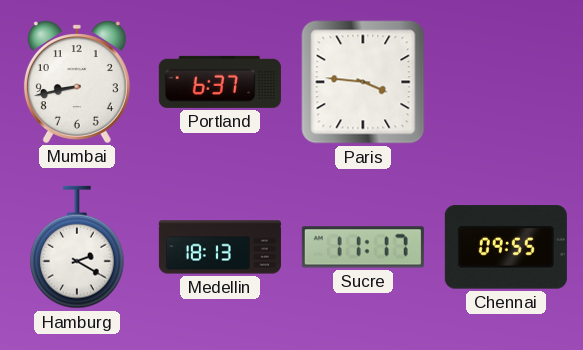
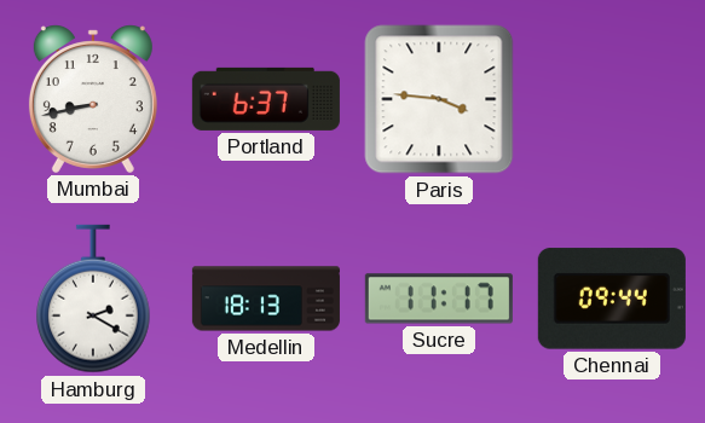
Chennai: 09:55 -> 09:44 (612, 299)
